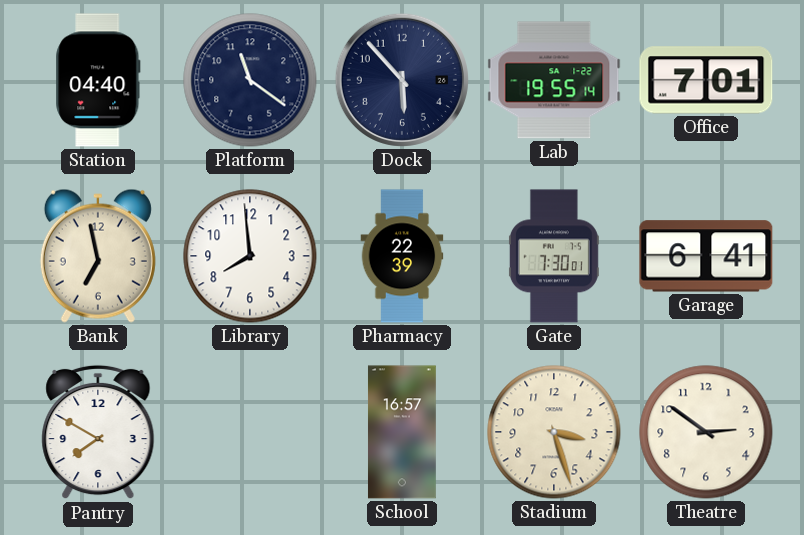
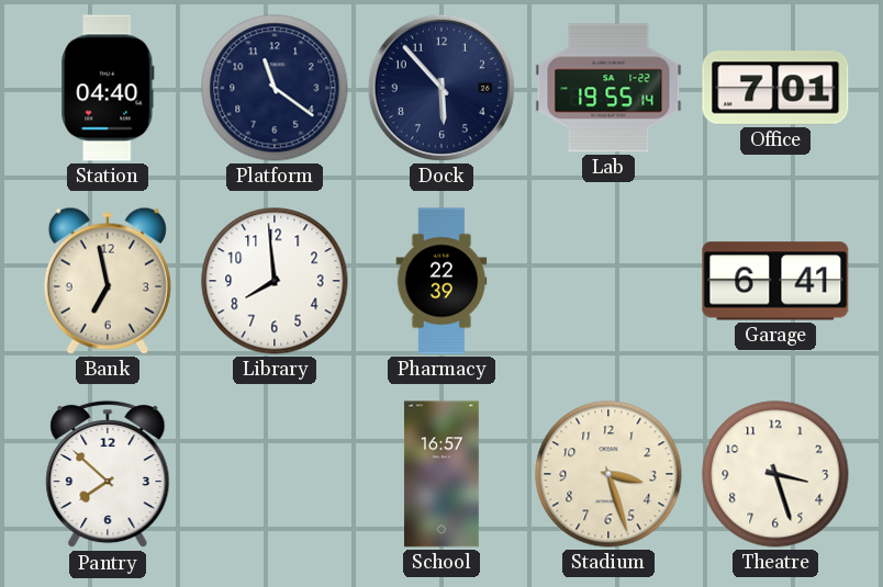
Gate: 7:30 -> none (554, 256)
Pantry: 7:50 -> 7:52 (108, 474)
Theatre: 2:51 -> 3:27 (775, 474)
